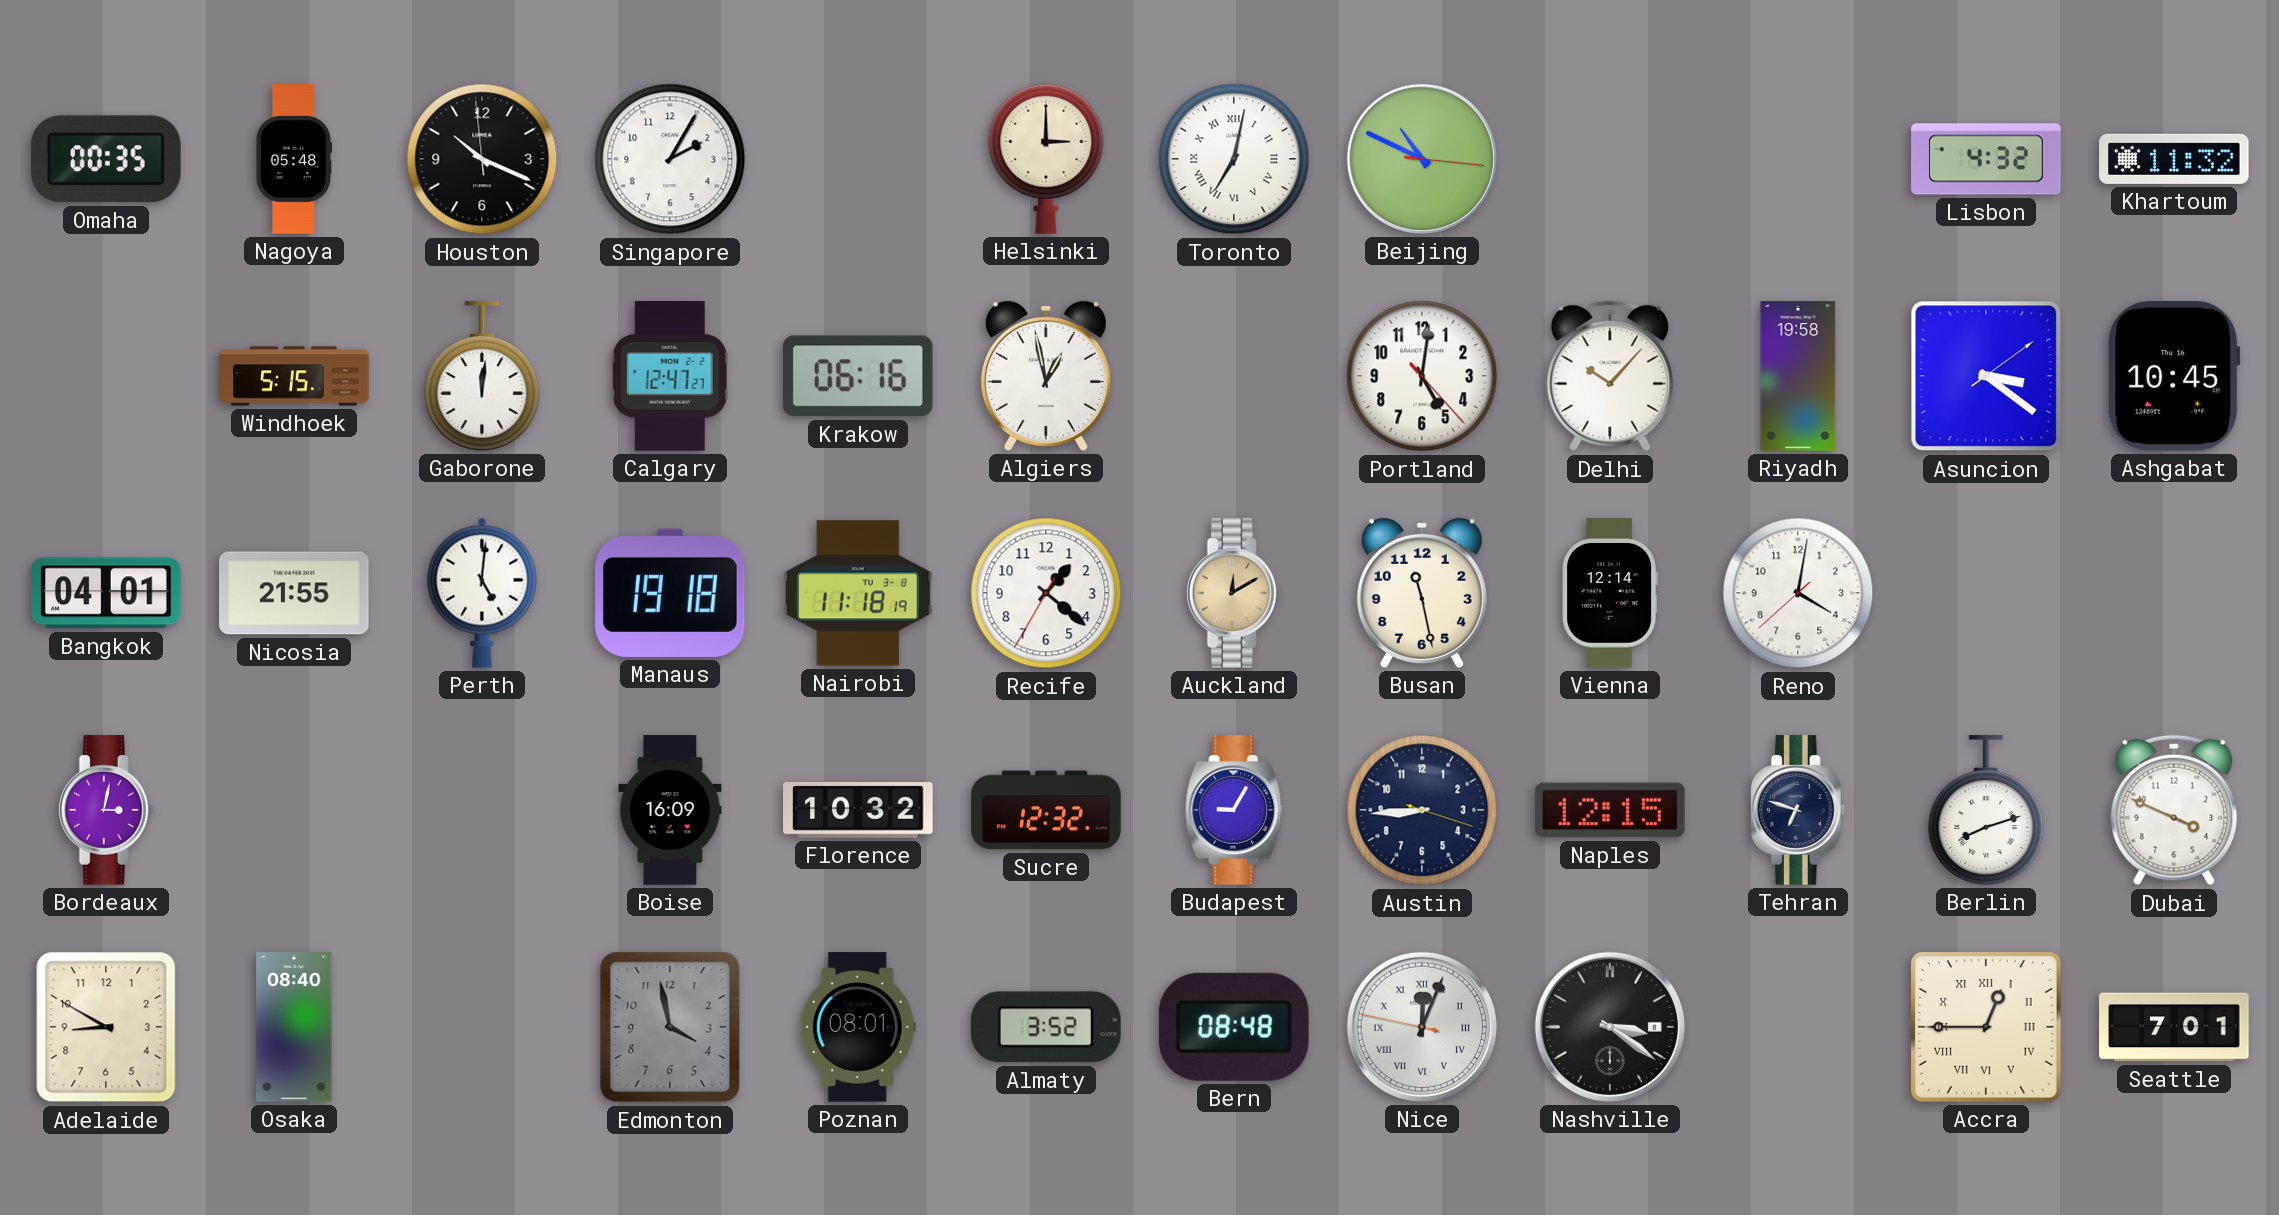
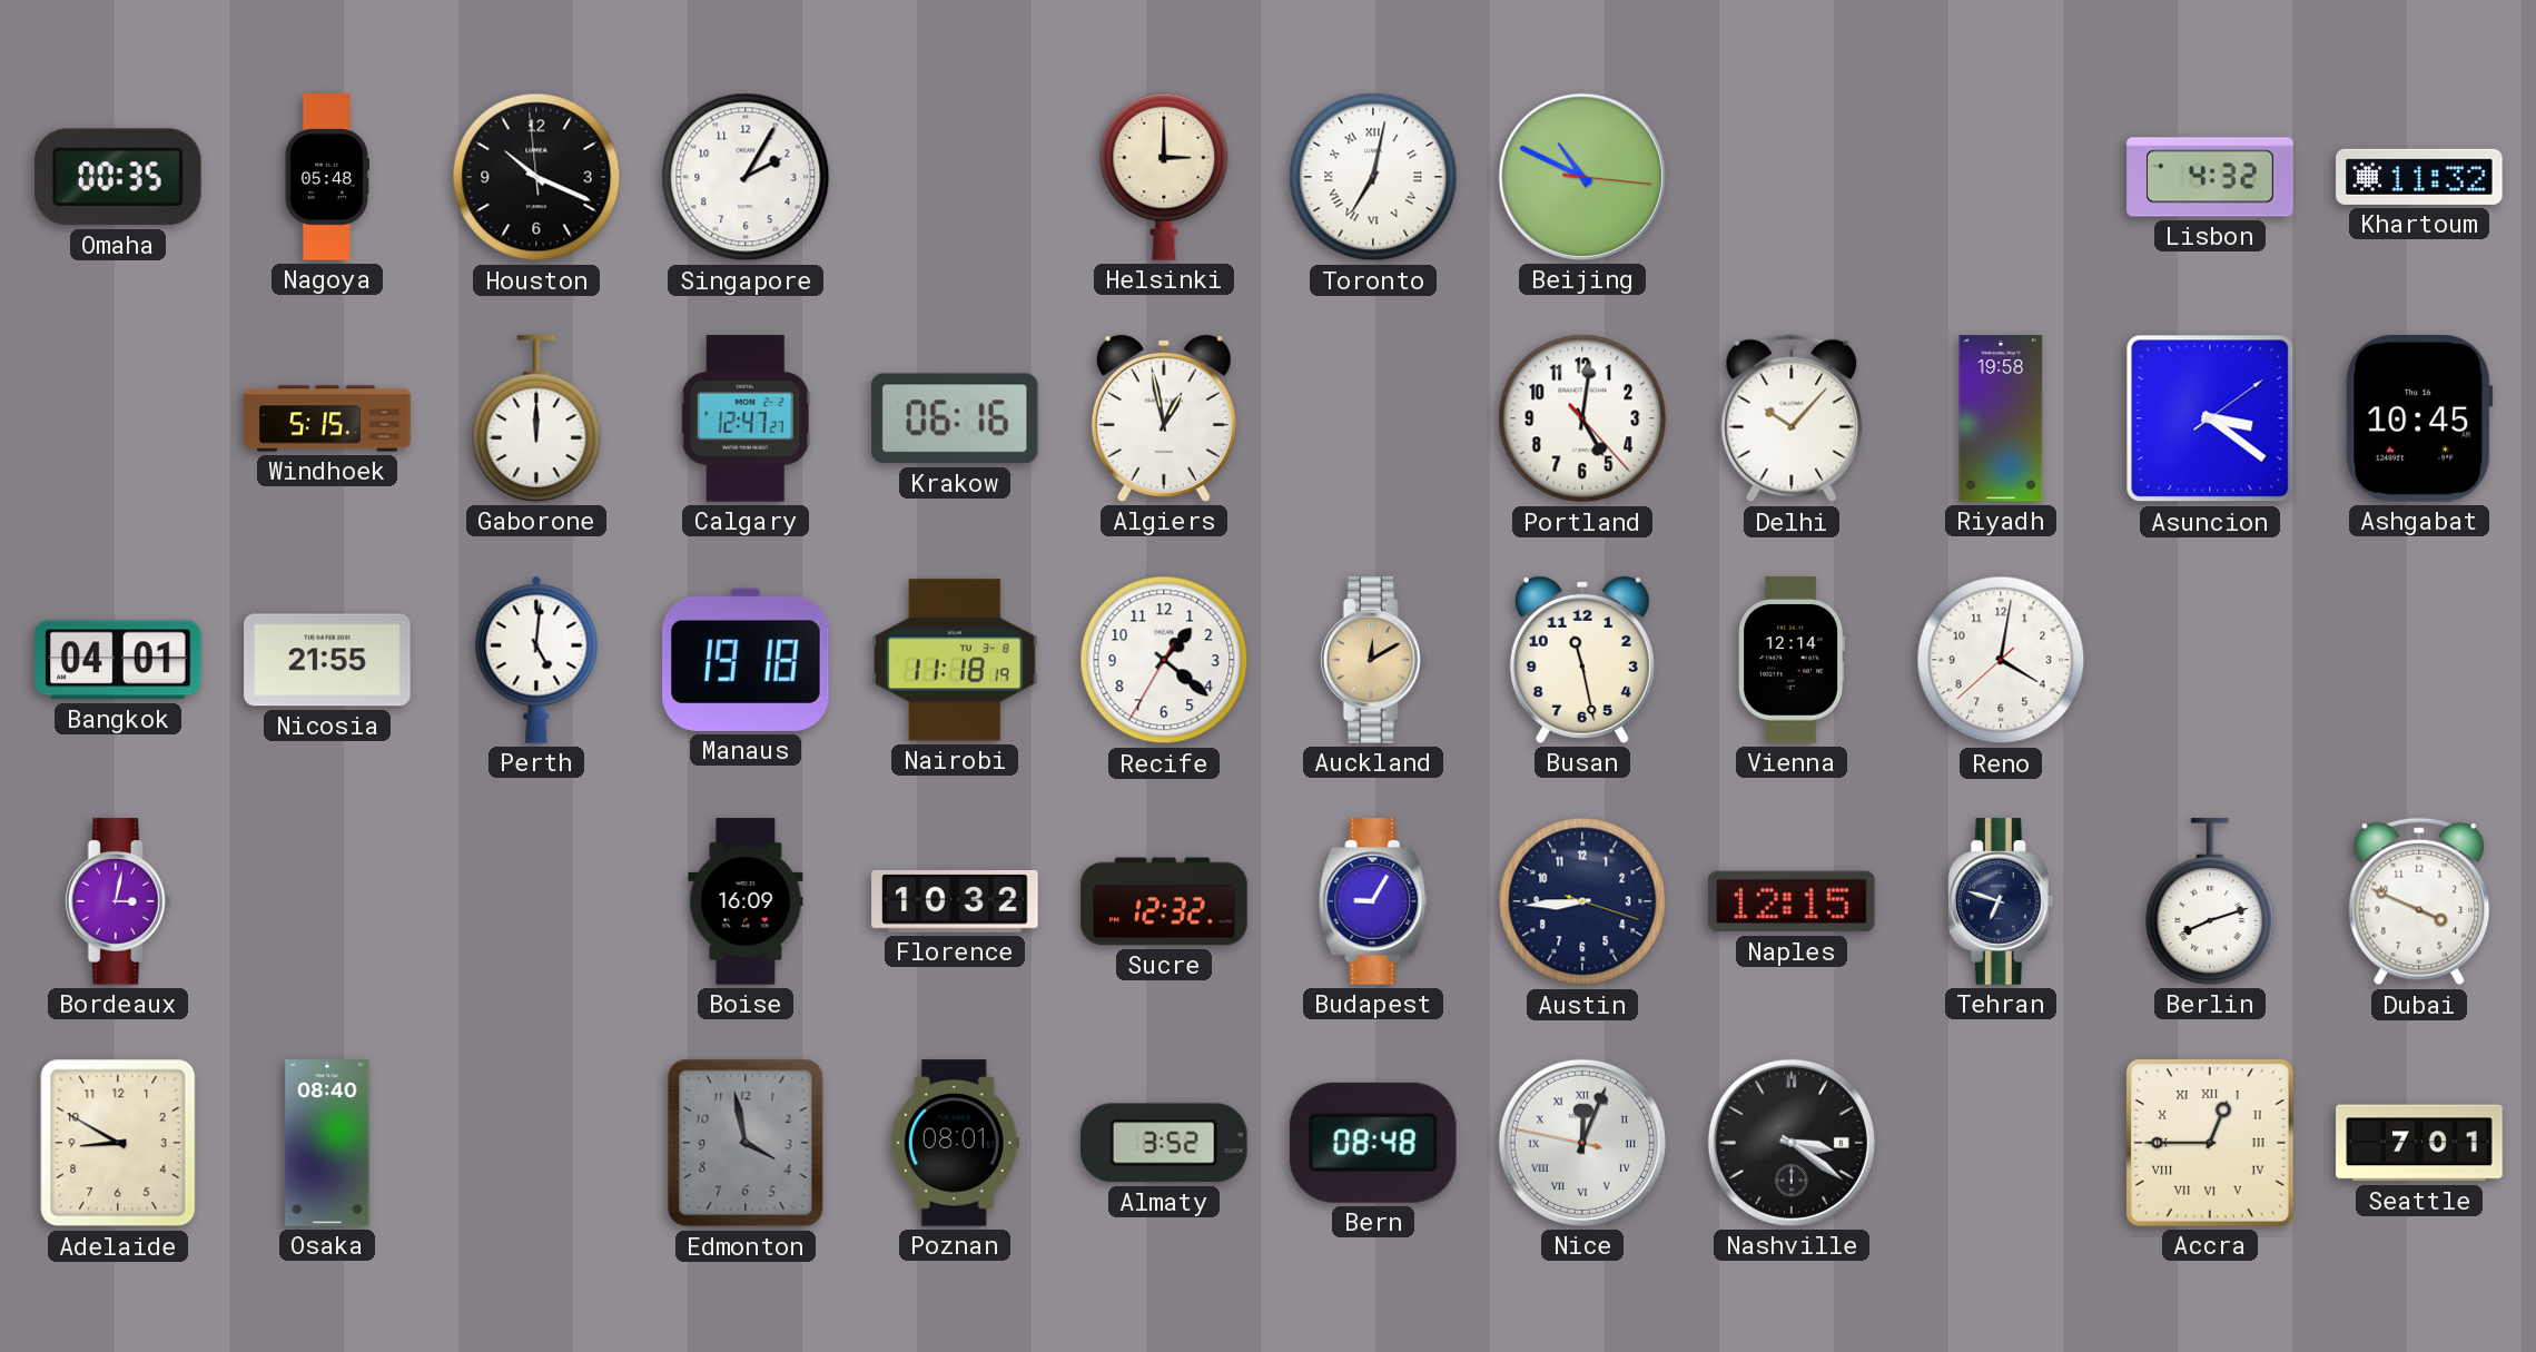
Gaborone: 12:01 -> 12:00 (536, 418)
